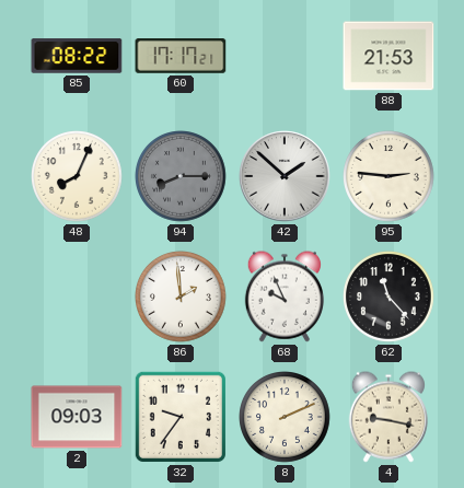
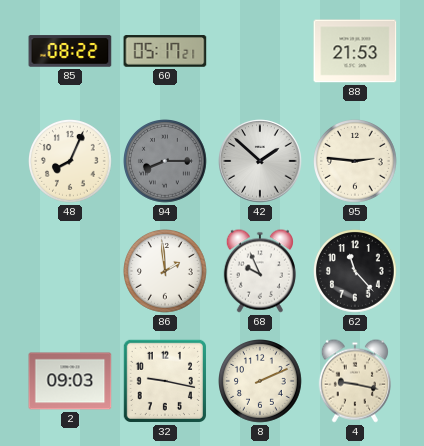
60: 17:17 -> 05:17 (165, 51)
32: 9:36 -> 9:17 (165, 381)
